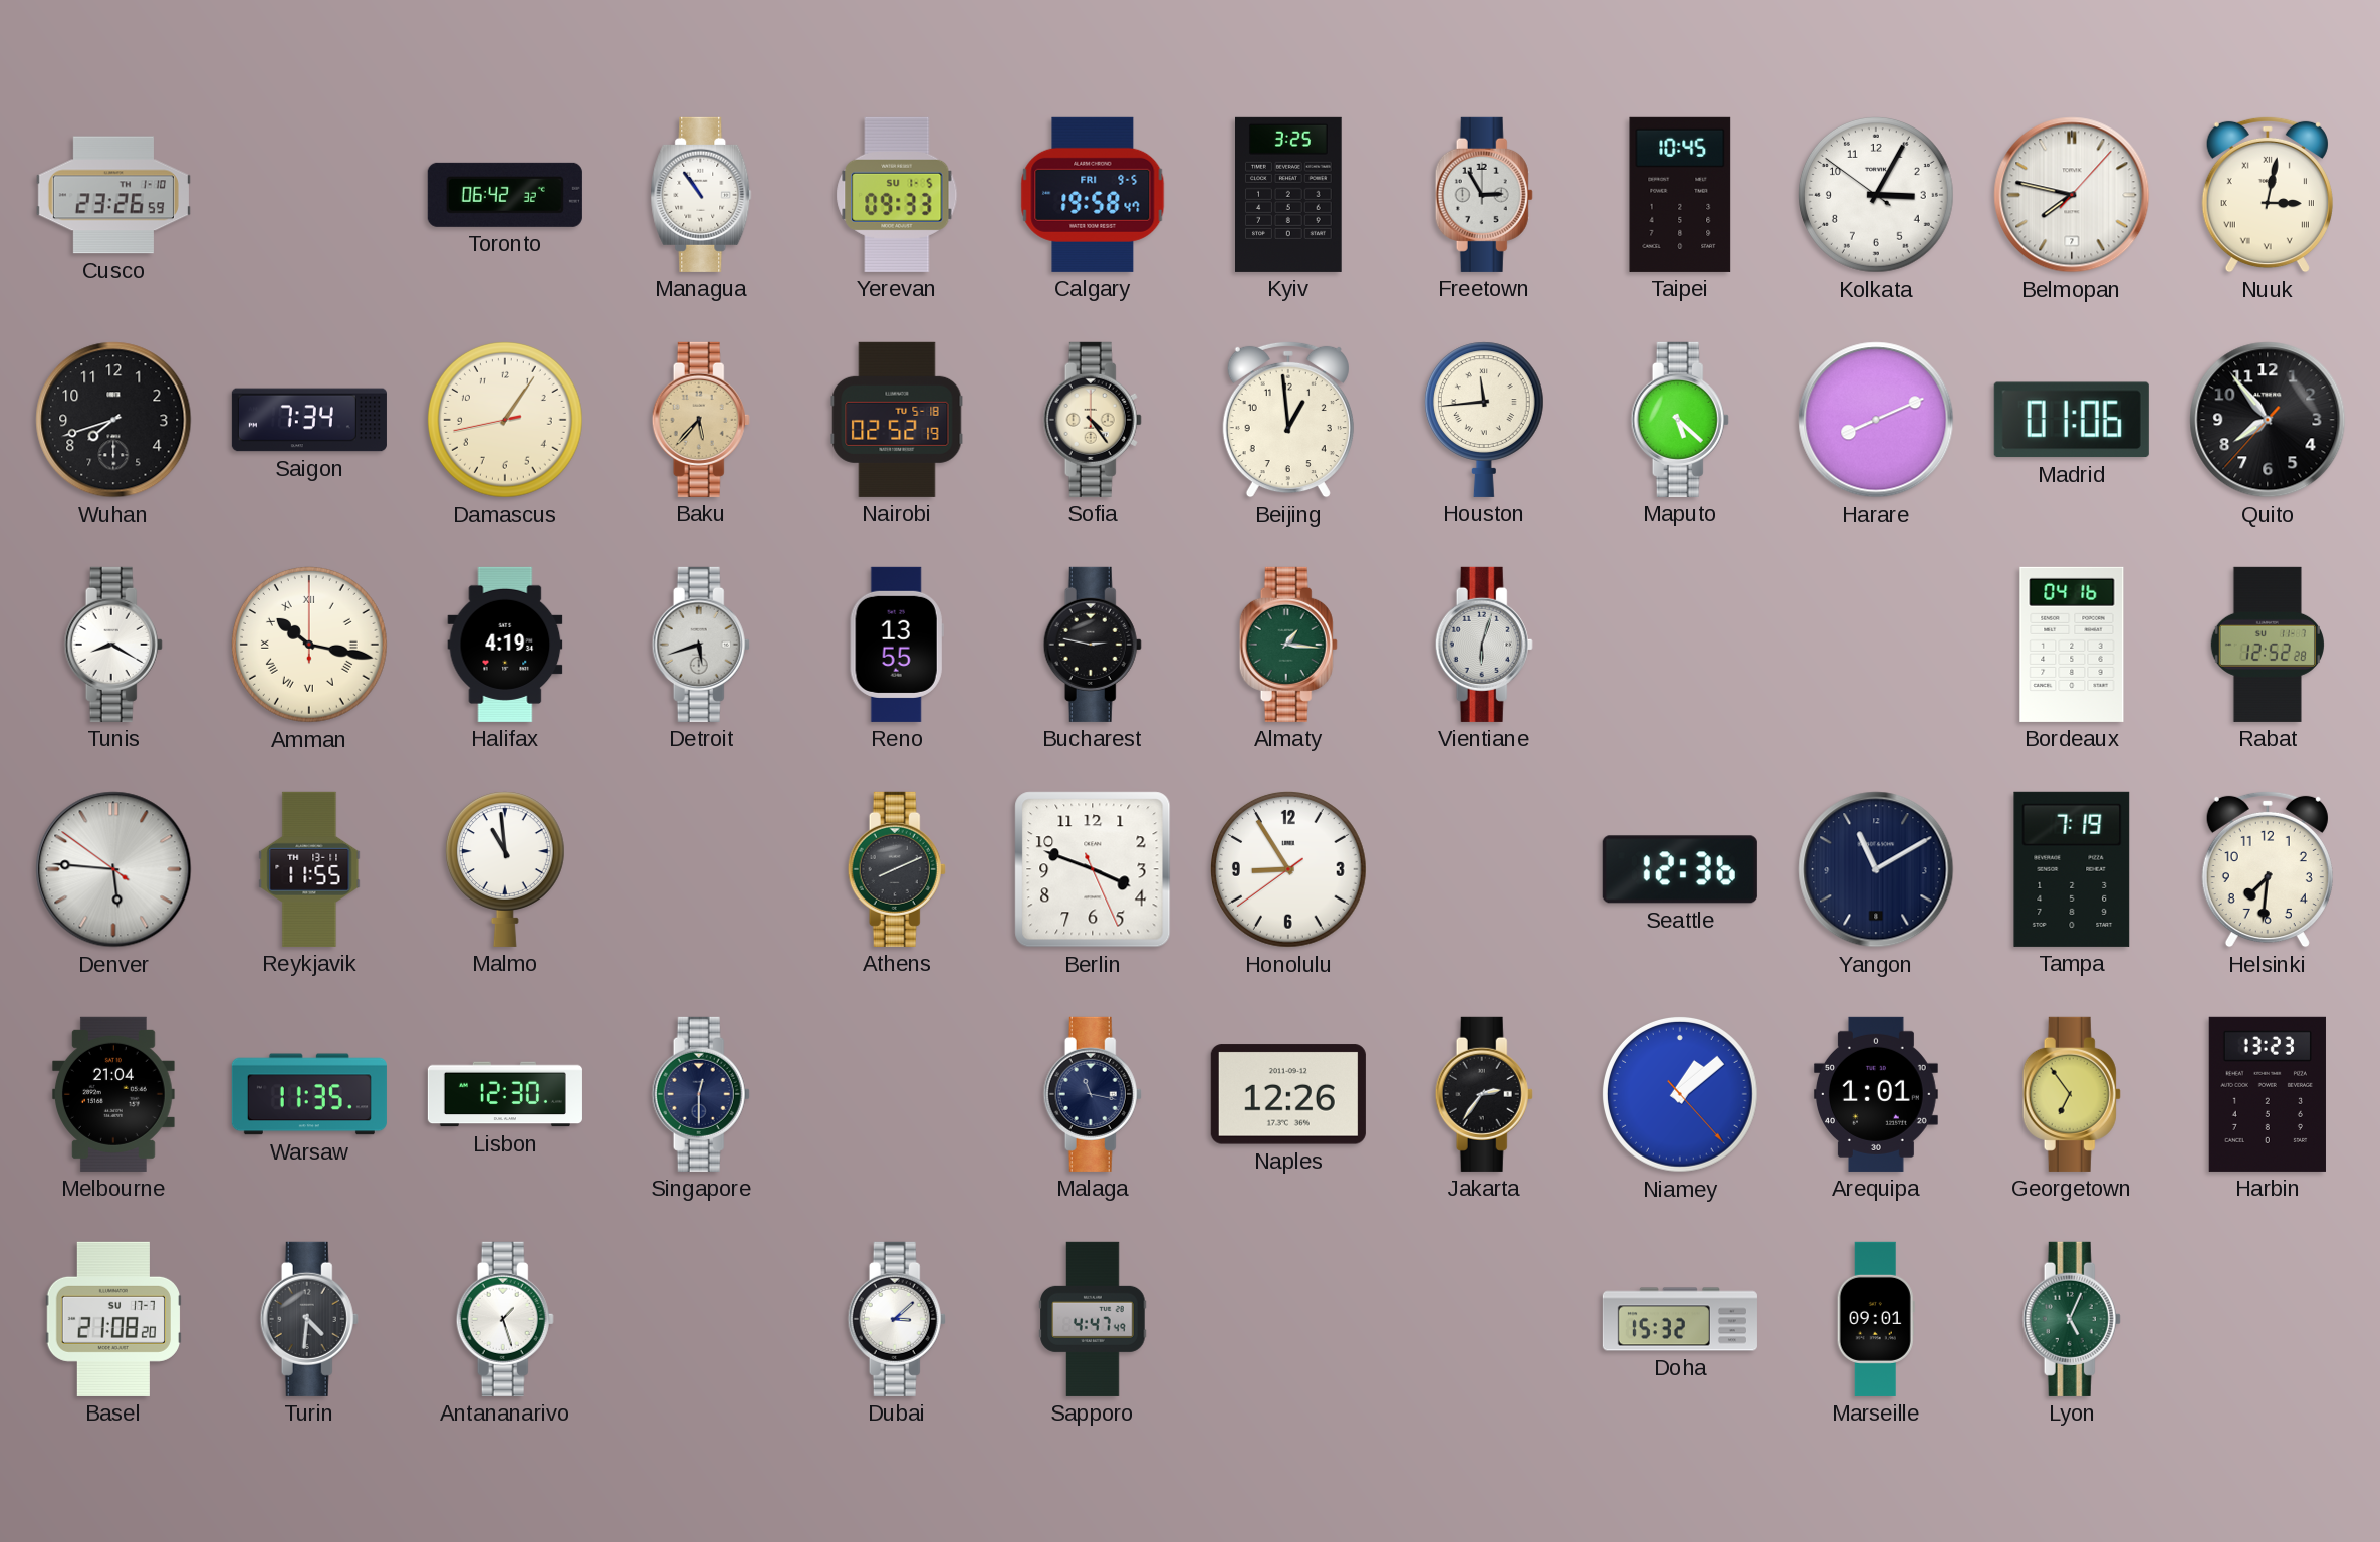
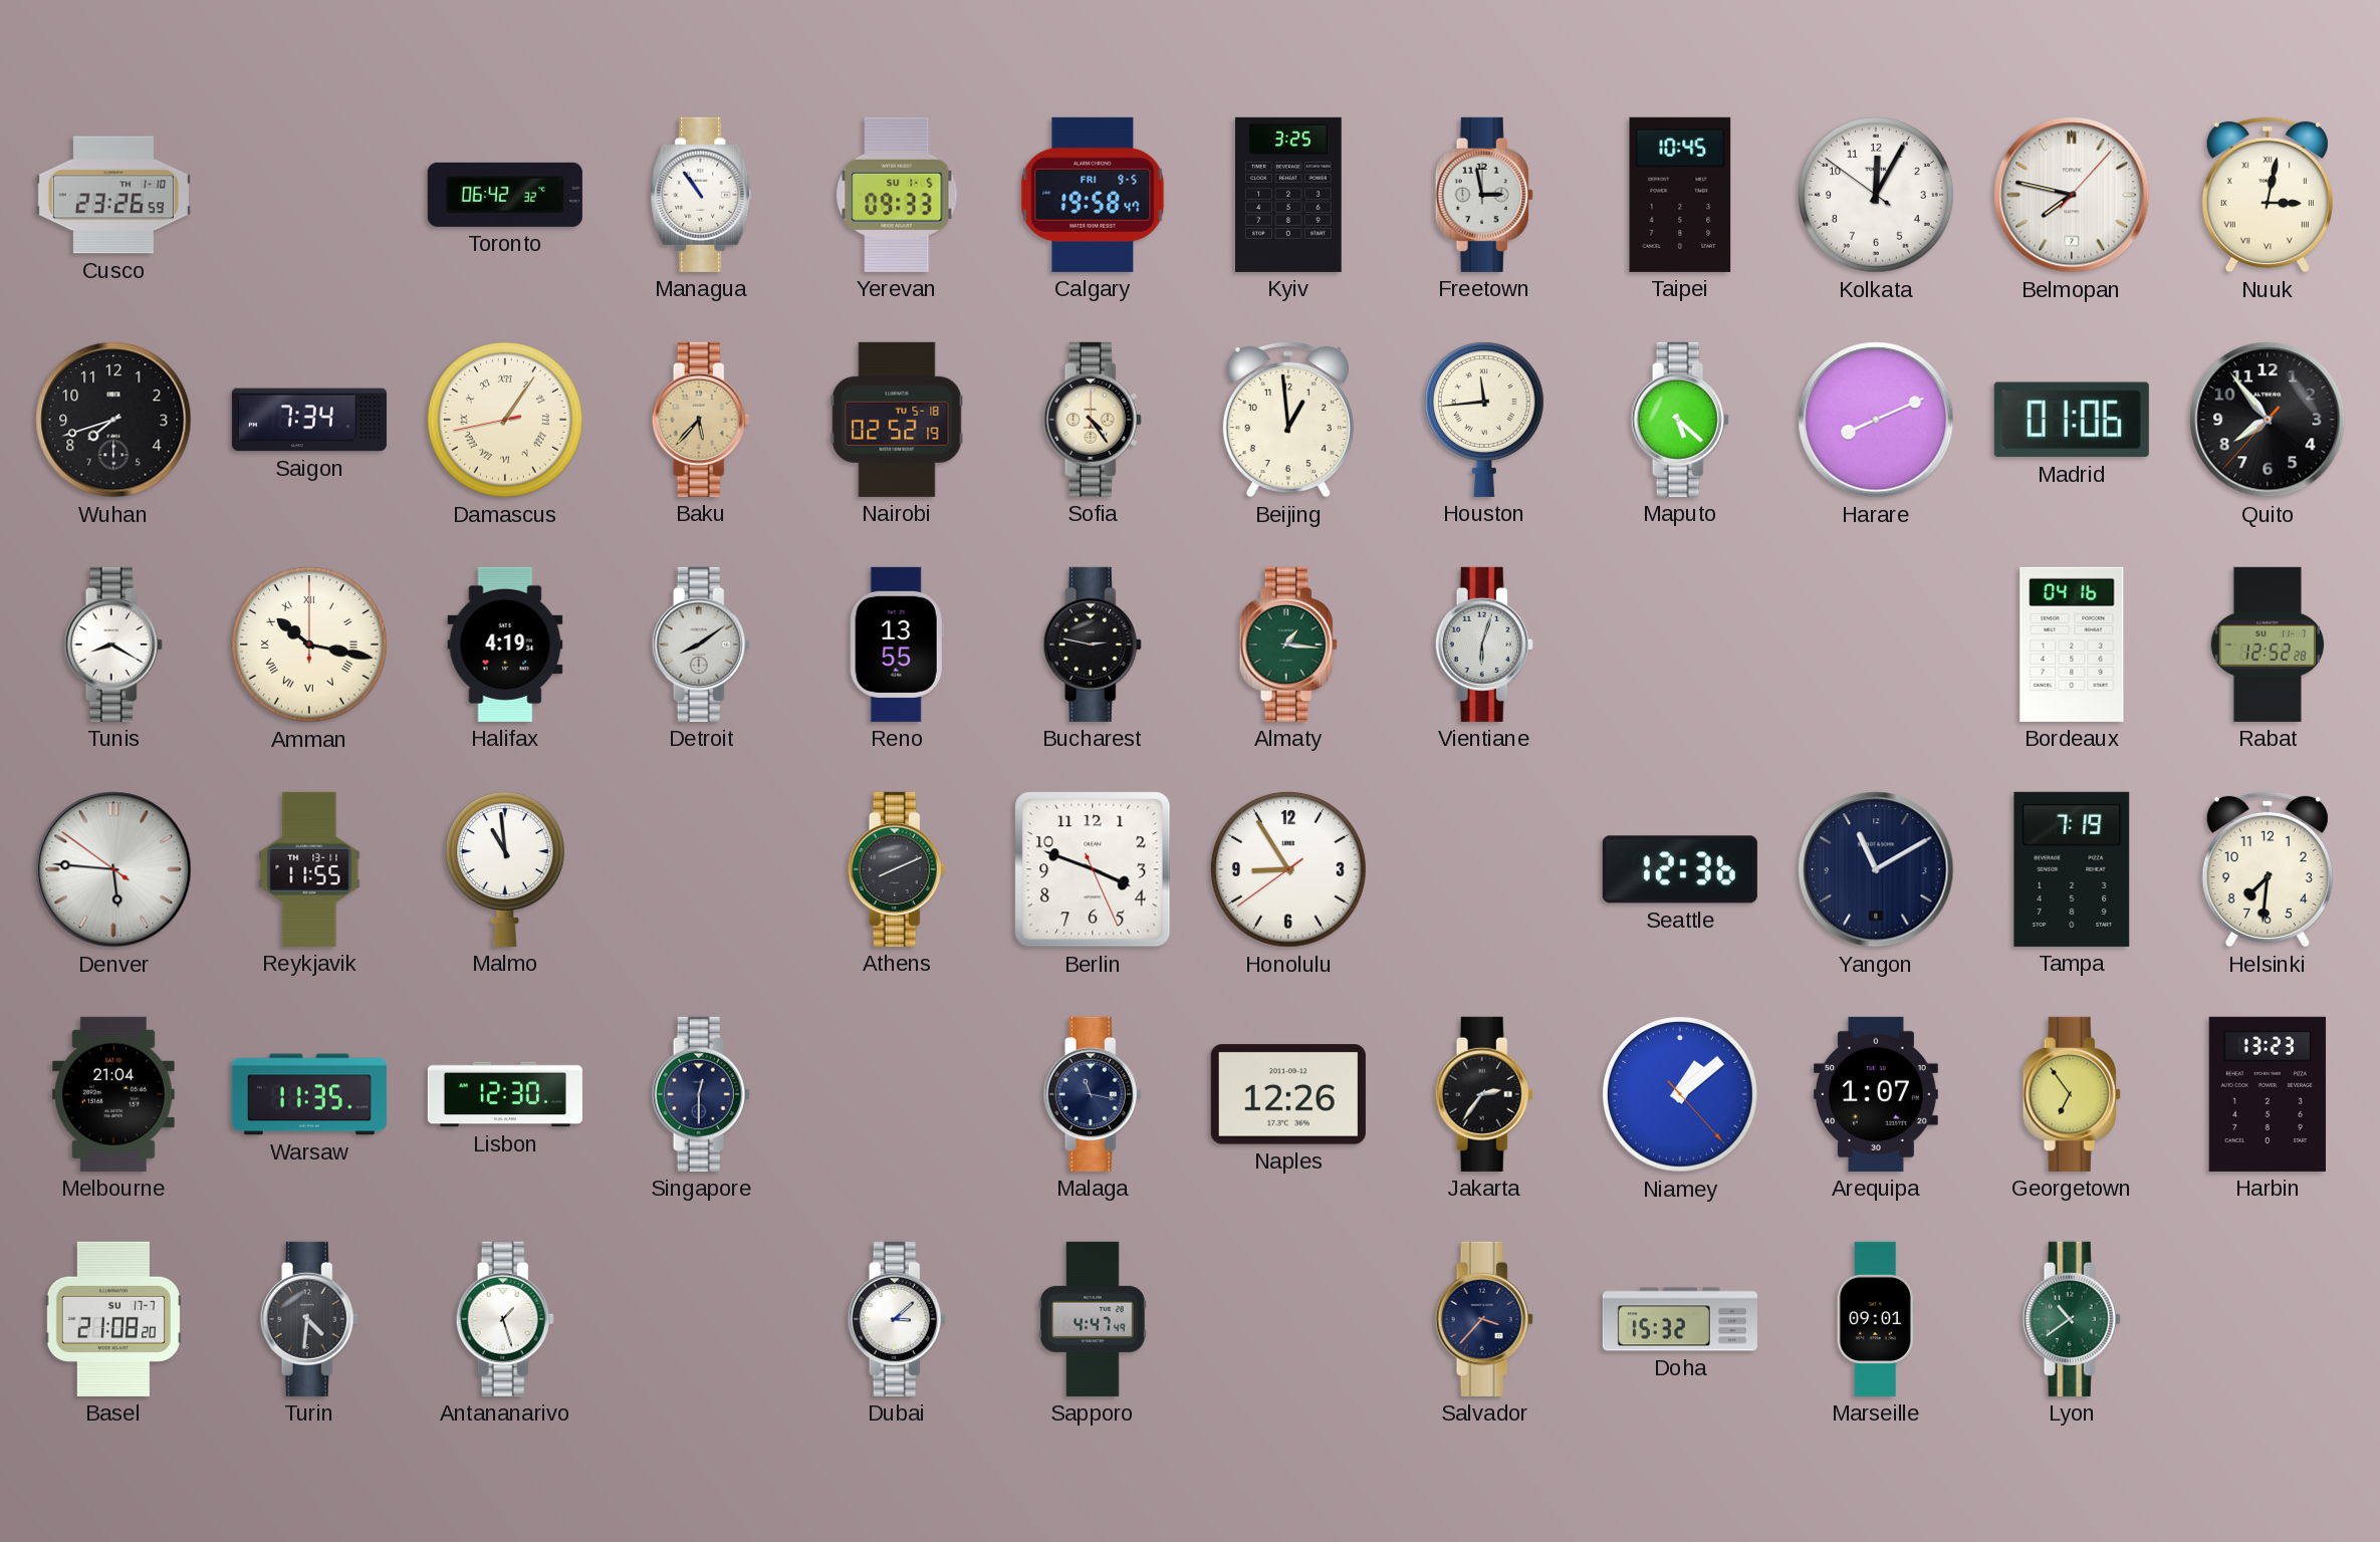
Freetown: 2:55 -> 2:58 (1484, 195)
Kolkata: 3:04 -> 12:04 (1877, 195)
Damascus numerals: Arabic -> Roman (506, 420)
Detroit: 5:42 -> 8:09 (701, 645)
Arequipa: 1:01 -> 1:07 (1876, 1094)
Salvador: none -> 3:37 (1484, 1319)
Lyon: 5:04 -> 10:39 (2072, 1319)
